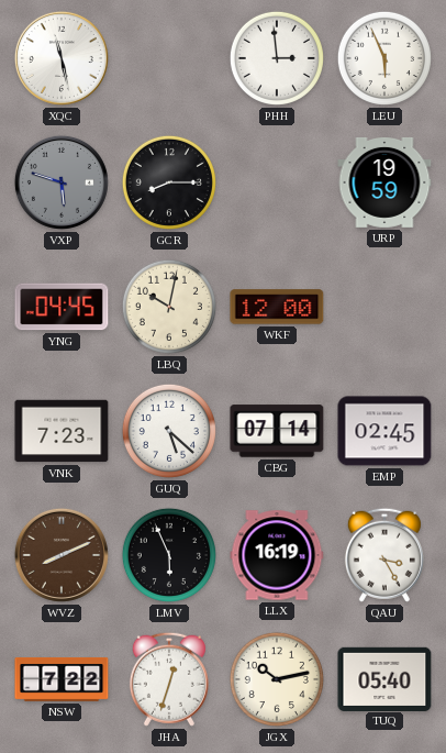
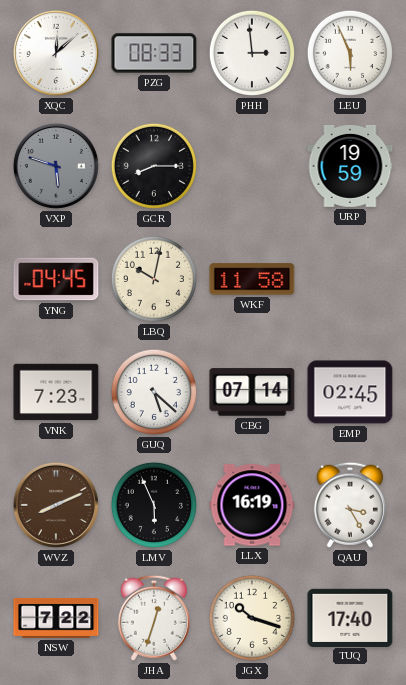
XQC: 11:28 -> 12:08 (56, 53)
PZG: none -> 08:33 (154, 53)
WKF: 12:00 -> 11:58 (252, 279)
JGX: 10:13 -> 10:18 (252, 618)
TUQ: 05:40 -> 17:40 (350, 617)
